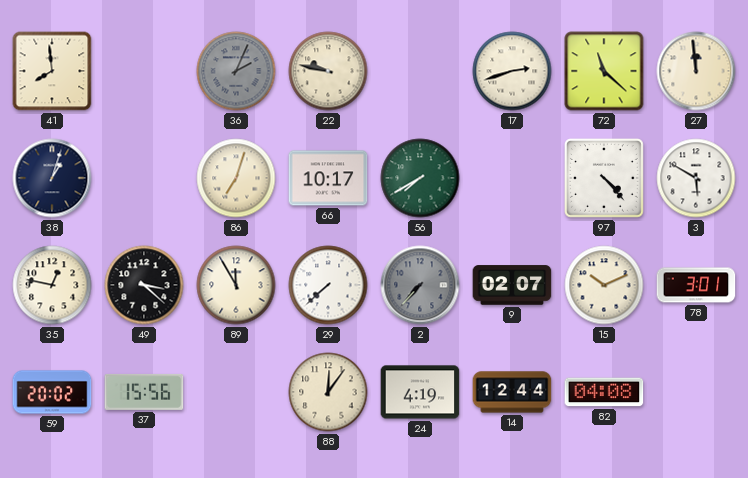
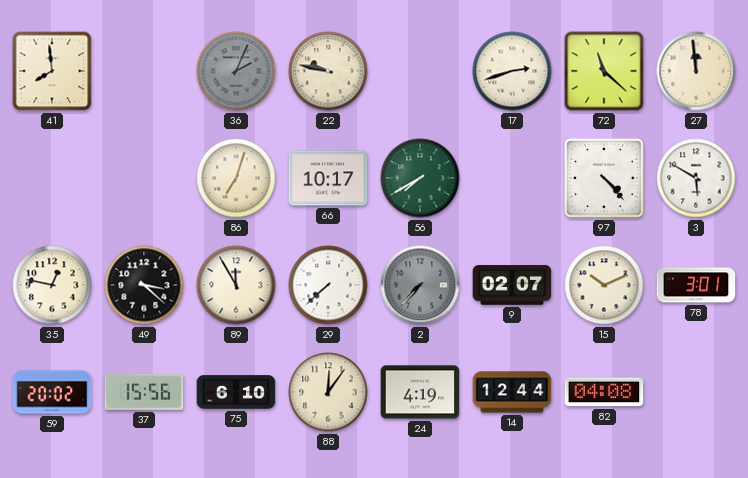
38: 1:03 -> none (52, 178)
75: none -> 6:10 (236, 392)
